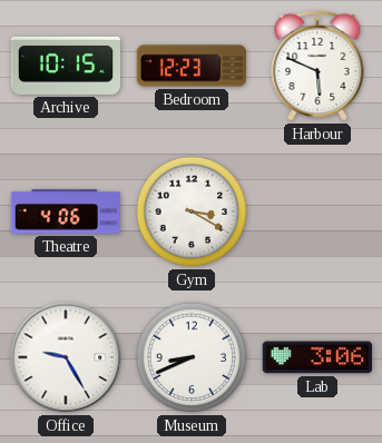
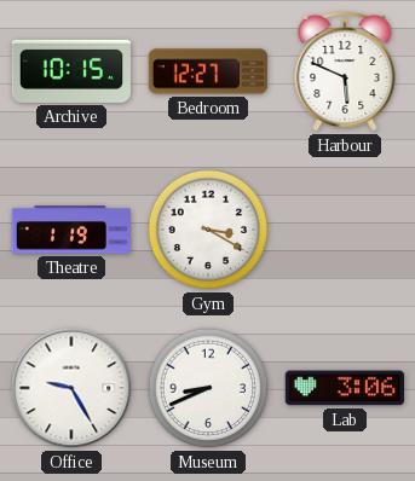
Bedroom: 12:23 -> 12:27 (208, 71)
Theatre: 4:06 -> 1:19 (71, 230)
